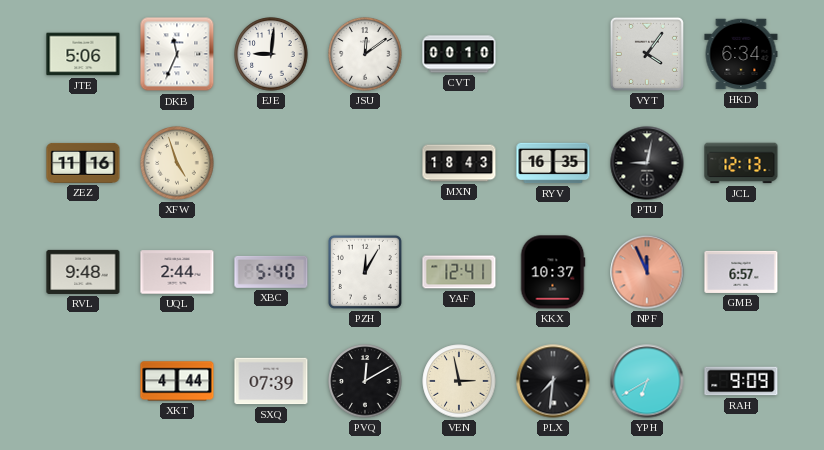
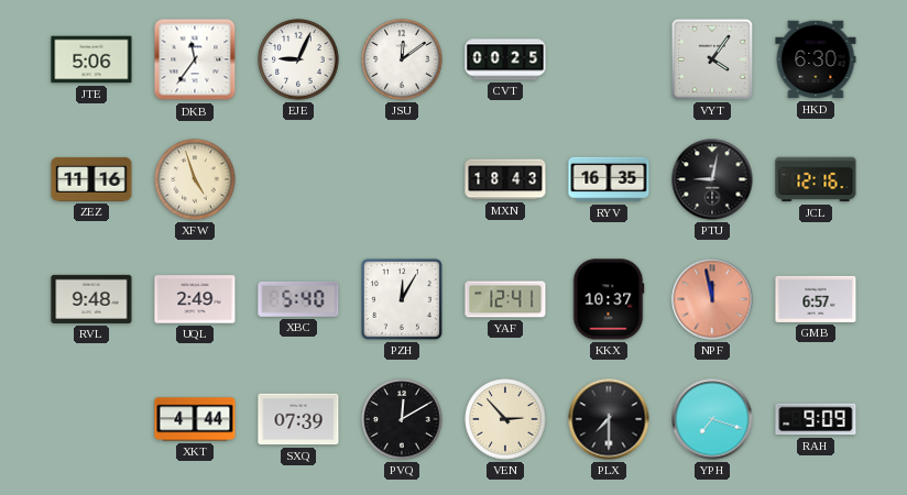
DKB: 11:34 -> 11:36 (195, 59)
EJE: 9:01 -> 9:04 (298, 59)
CVT: 00:10 -> 00:25 (505, 59)
HKD: 6:34 -> 6:30 (816, 59)
JCL: 12:13 -> 12:16 (816, 179)
UQL: 2:44 -> 2:49 (195, 299)
NPF: 11:56 -> 11:58 (712, 299)
VEN: 2:58 -> 2:53 (505, 419)
PLX: 7:31 -> 7:30 (609, 419)
YPH: 6:40 -> 7:18 (712, 419)
